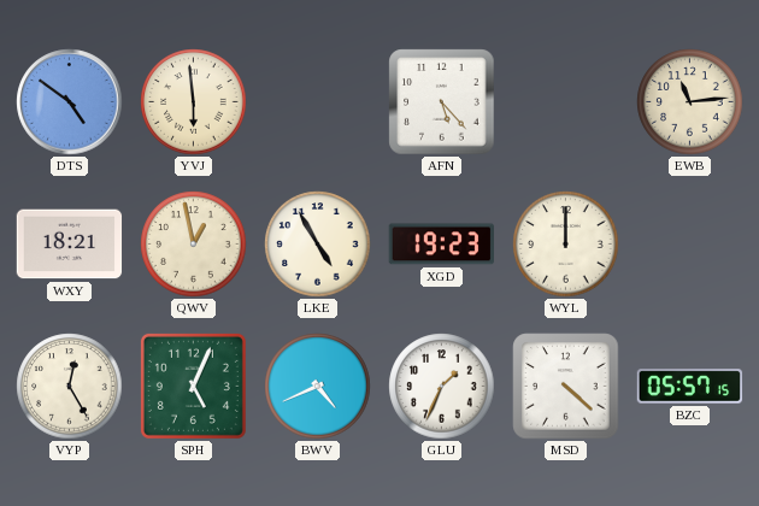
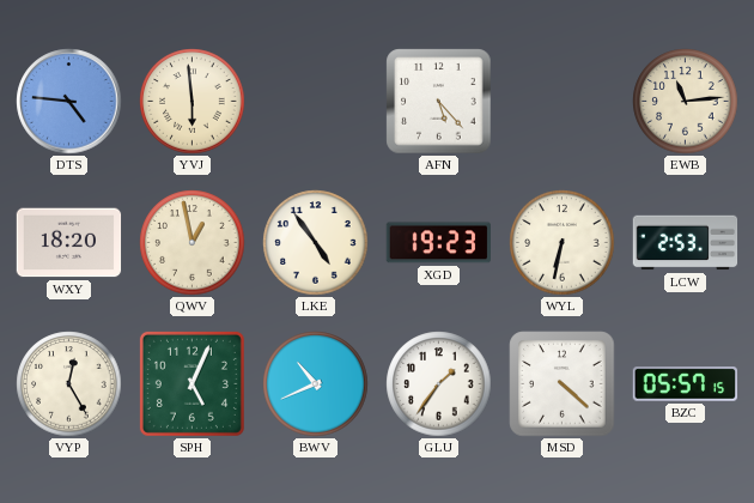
DTS: 4:51 -> 4:46 (69, 102)
WXY: 18:21 -> 18:20 (69, 243)
LKE: 4:55 -> 4:54 (316, 243)
WYL: 12:00 -> 6:32 (563, 243)
LCW: none -> 2:53 (686, 243)
BWV: 4:41 -> 10:41 (316, 384)
GLU: 1:34 -> 1:36 (439, 384)
